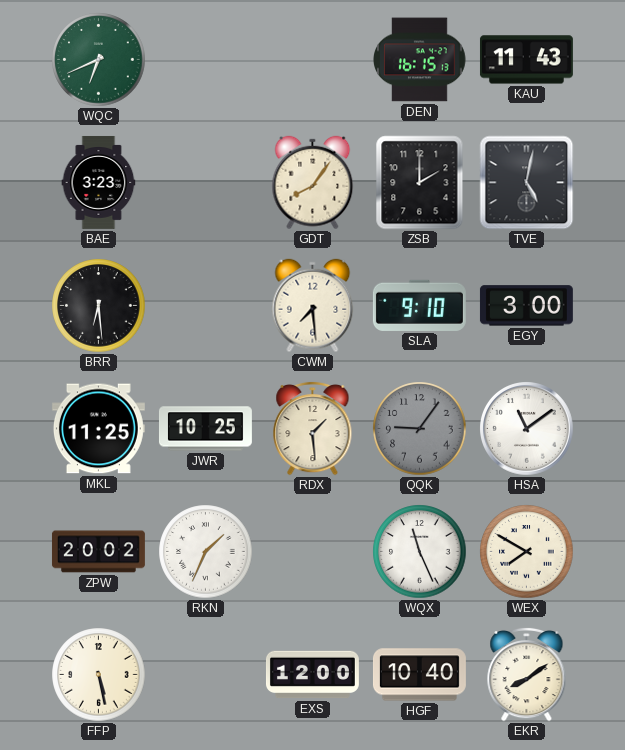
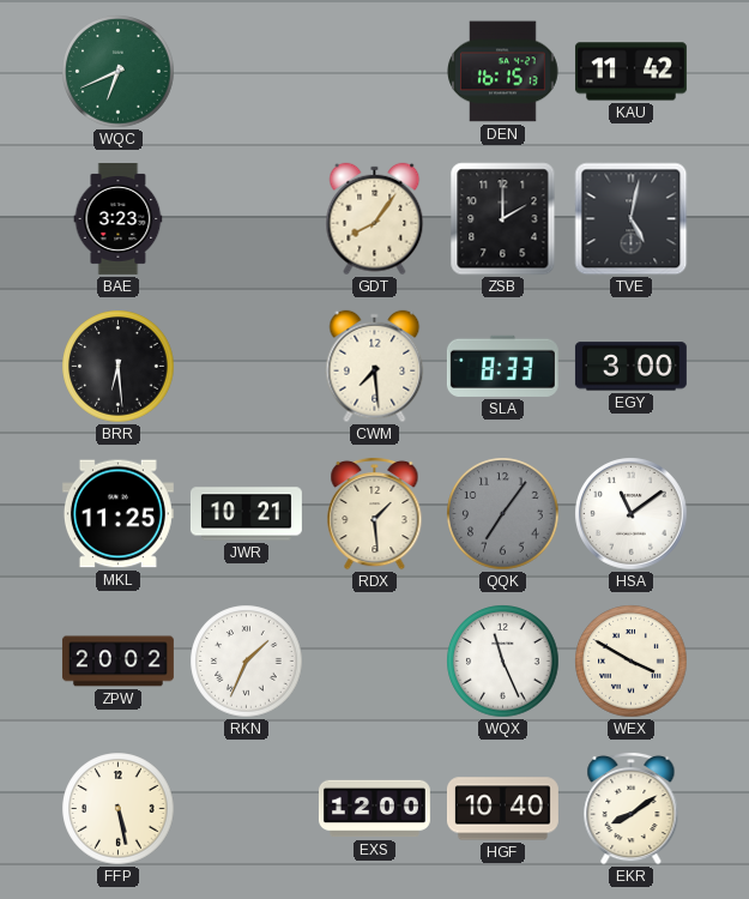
KAU: 11:43 -> 11:42 (630, 72)
SLA: 9:10 -> 8:33 (502, 366)
JWR: 10:25 -> 10:21 (246, 514)
QQK: 9:06 -> 7:06 (503, 514)
WEX: 7:50 -> 3:50 (632, 662)
